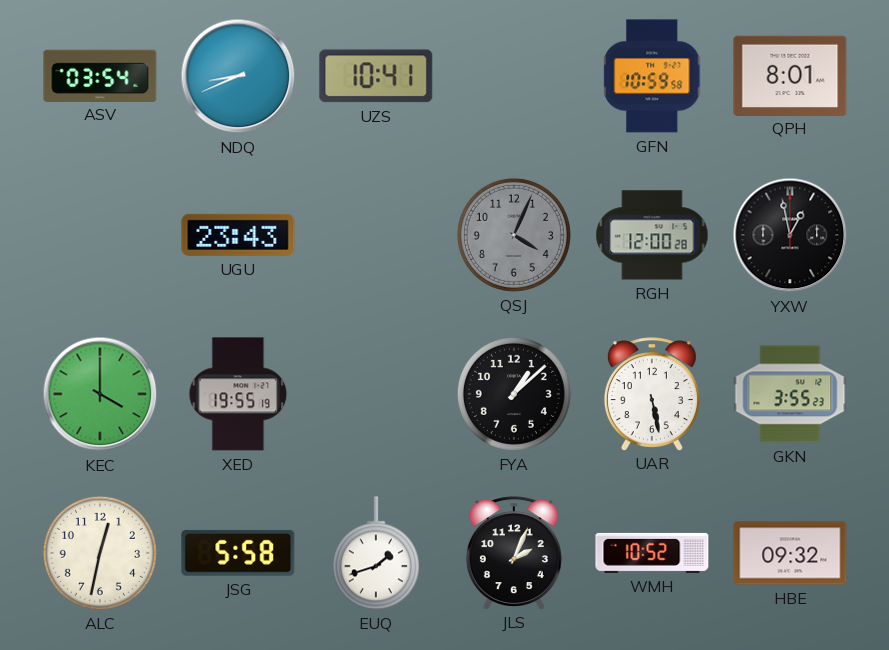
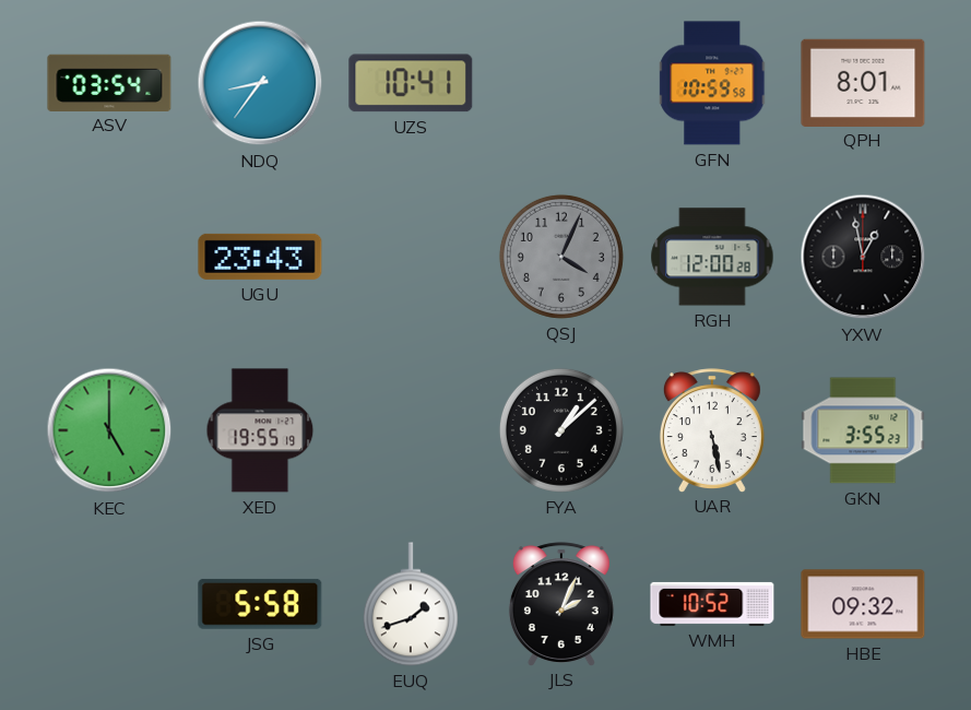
NDQ: 8:41 -> 8:36 (260, 83)
KEC: 4:00 -> 5:00 (109, 430)
ALC: 12:32 -> none (100, 553)
